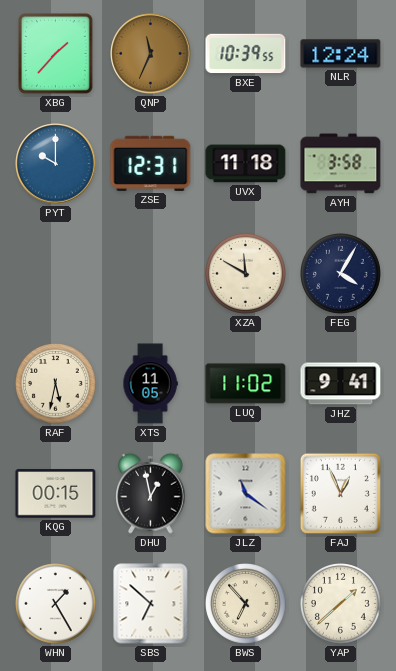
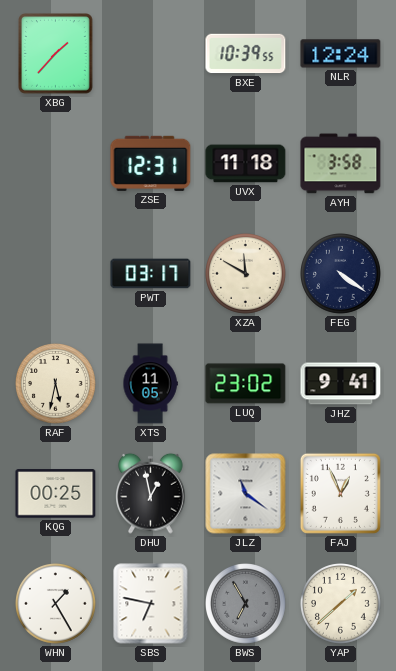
QNP: 11:34 -> none (151, 54)
PYT: 10:00 -> none (56, 164)
PWT: none -> 03:17 (151, 274)
FEG: 4:05 -> 4:21 (341, 274)
LUQ: 11:02 -> 23:02 (246, 384)
KQG: 00:15 -> 00:25 (56, 494)
SBS: 6:52 -> 6:47 (151, 604)
BWS: 6:53 -> 6:55 (246, 604)
BWS dial: cream -> grey (246, 604)
